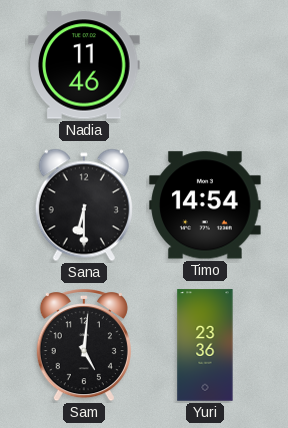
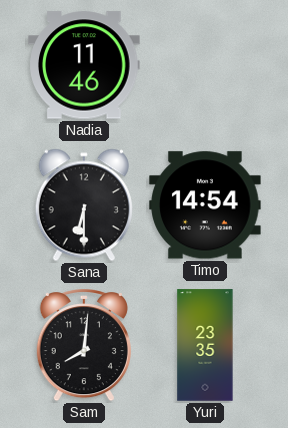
Sam: 5:01 -> 8:01 (84, 346)
Yuri: 23:36 -> 23:35 (205, 345)
